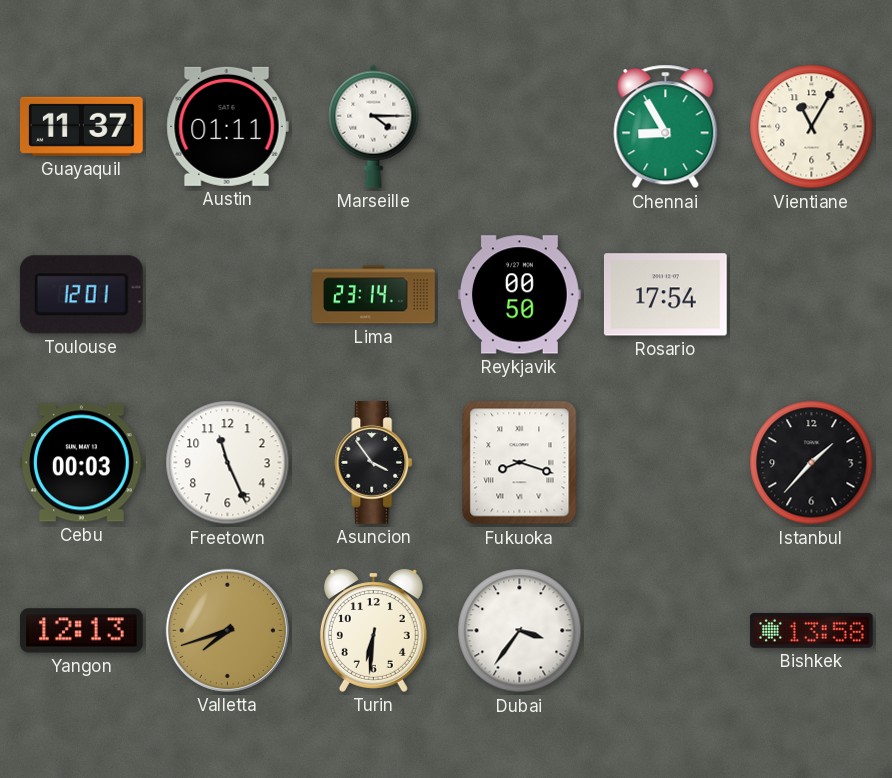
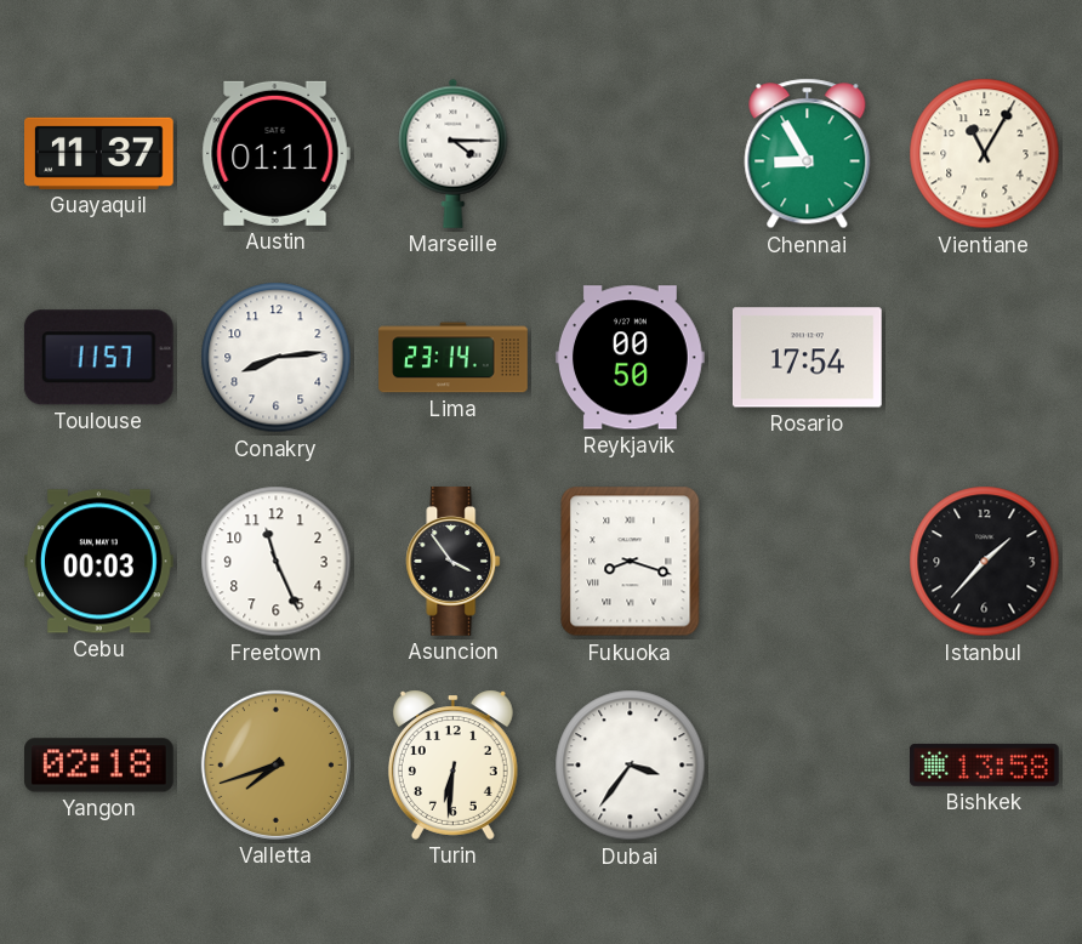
Toulouse: 12:01 -> 11:57 (98, 358)
Conakry: none -> 8:14 (277, 358)
Yangon: 12:13 -> 02:18 (99, 766)
